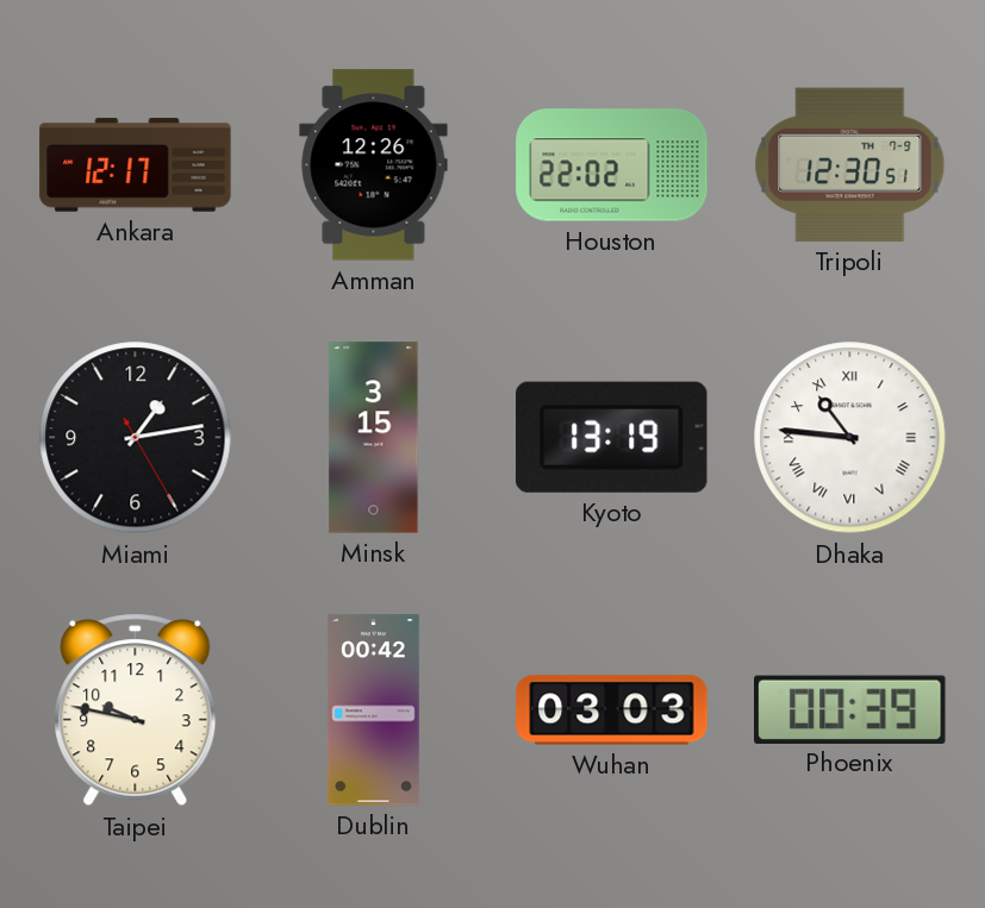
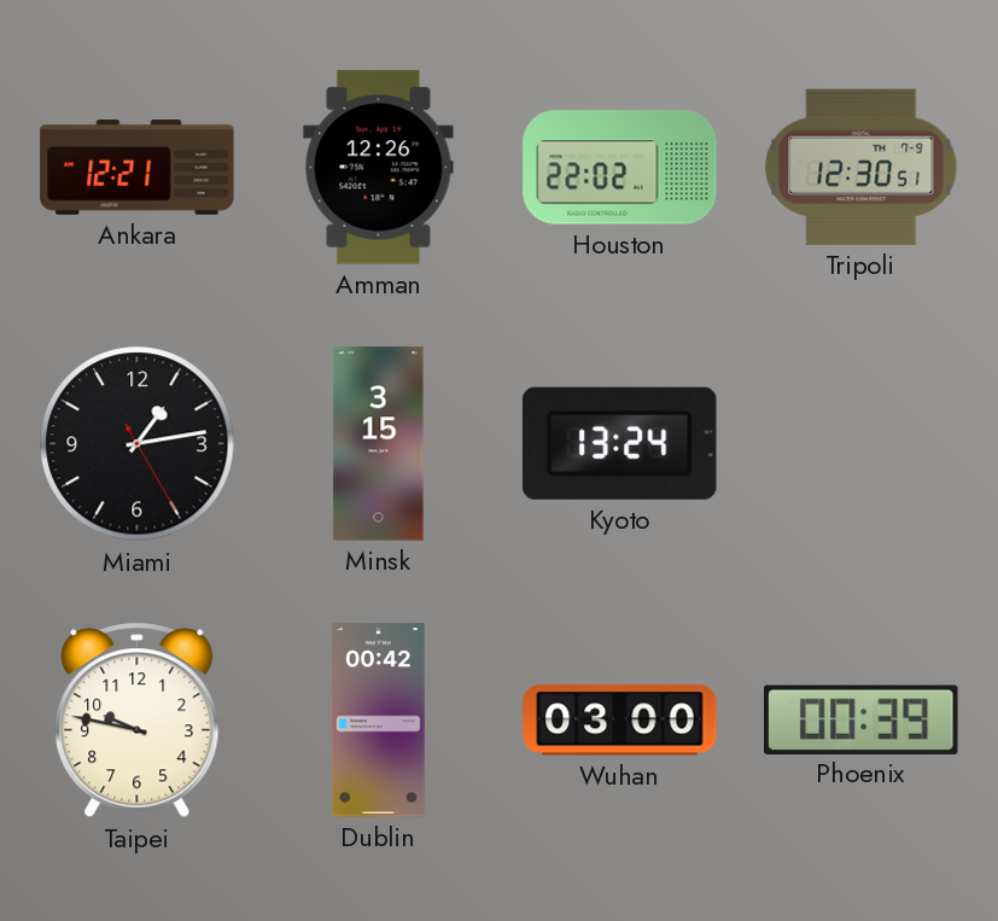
Ankara: 12:17 -> 12:21 (138, 168)
Kyoto: 13:19 -> 13:24 (619, 443)
Dhaka: 10:46 -> none (850, 438)
Wuhan: 03:03 -> 03:00 (620, 721)
